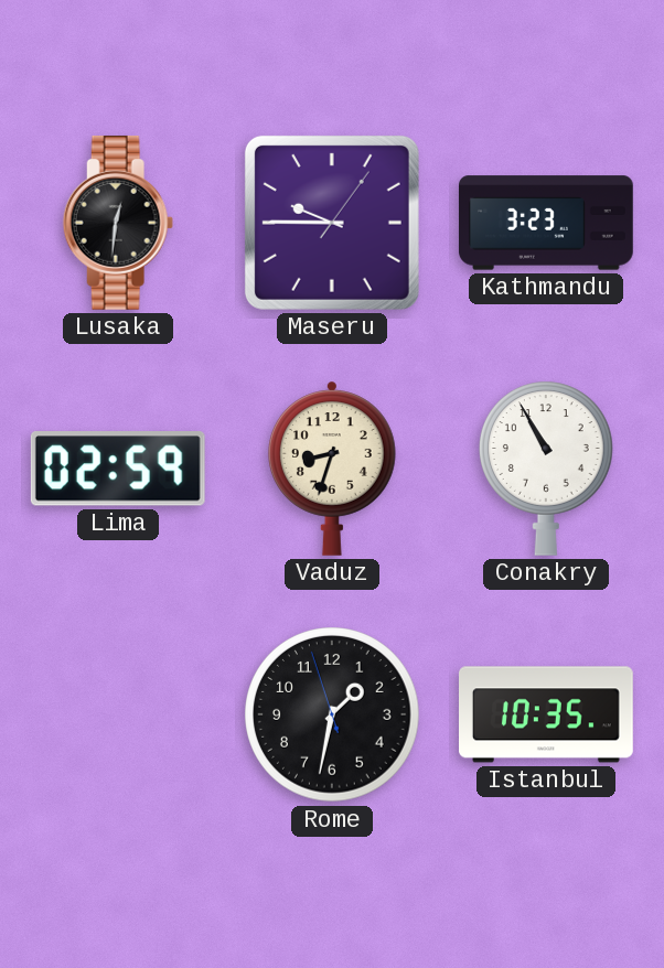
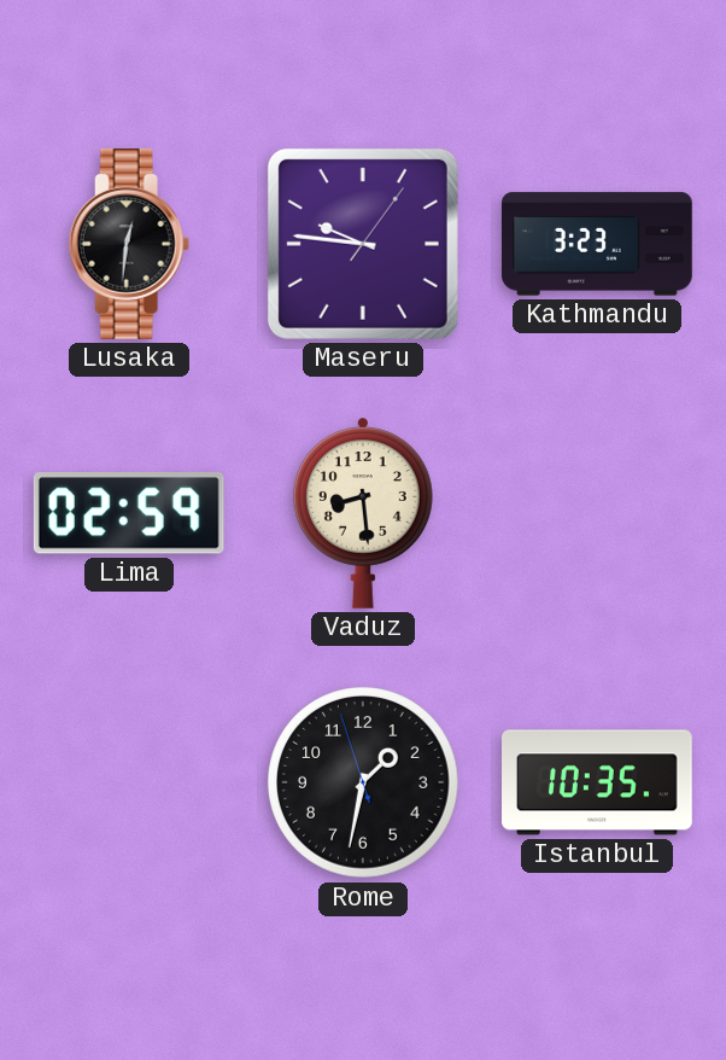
Maseru: 9:45 -> 9:46 (363, 244)
Vaduz: 8:33 -> 8:29 (363, 513)
Conakry: 10:55 -> none (547, 469)
